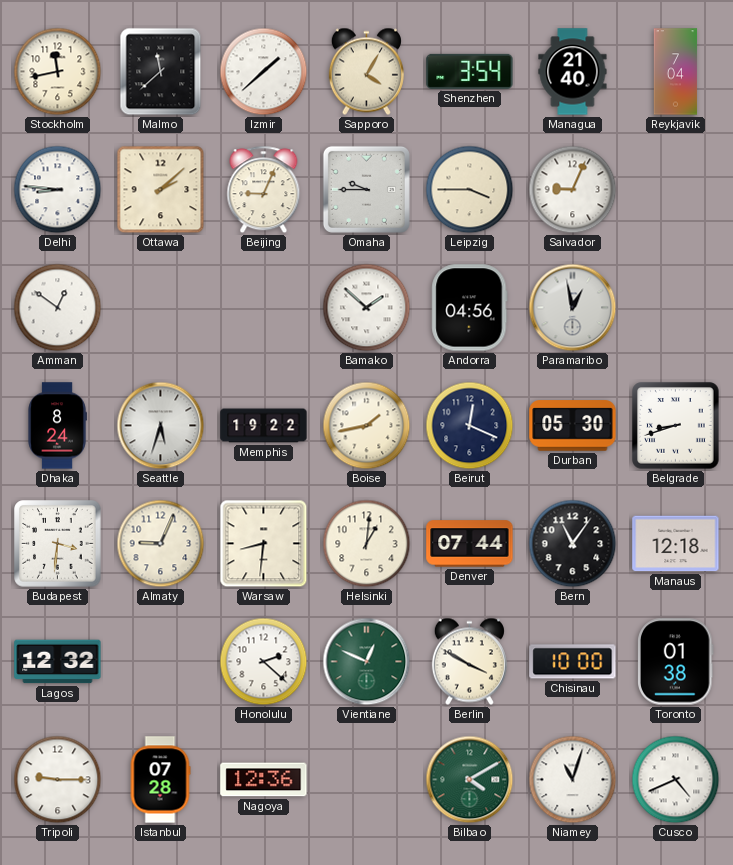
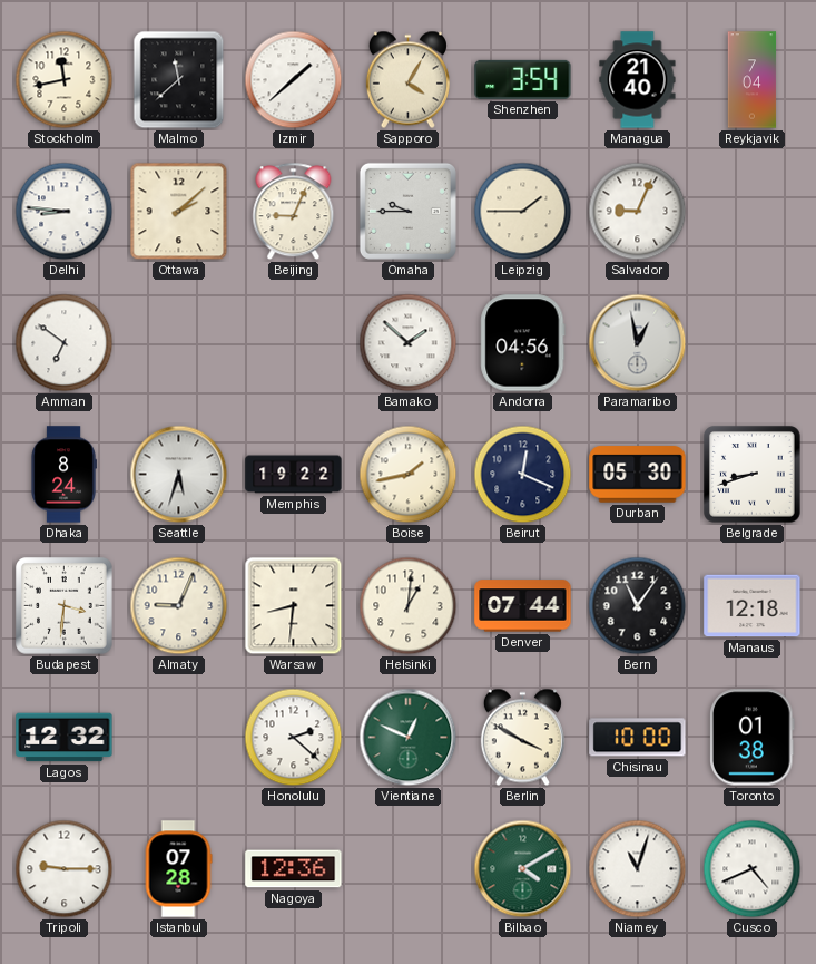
Leipzig: 3:45 -> 1:45 (523, 212)
Amman: 12:51 -> 6:51 (65, 343)
